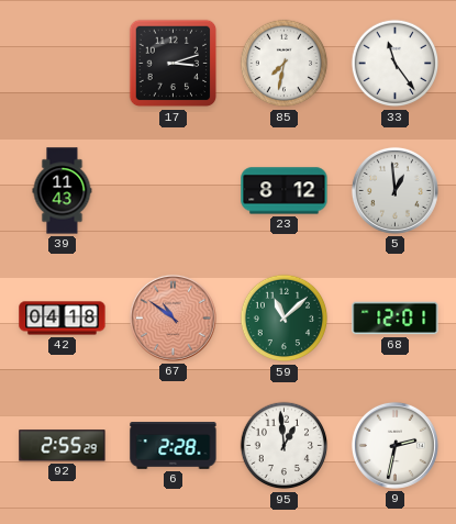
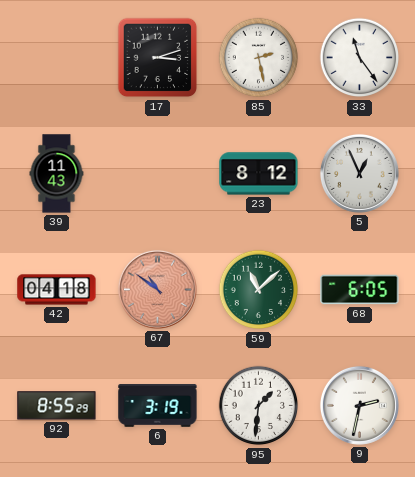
85: 7:32 -> 2:28 (259, 58)
5: 12:59 -> 12:56 (359, 173)
68: 12:01 -> 6:05 (360, 290)
92: 2:55 -> 8:55 (57, 406)
6: 2:28 -> 3:19 (158, 406)
95: 12:59 -> 1:31 (259, 406)
